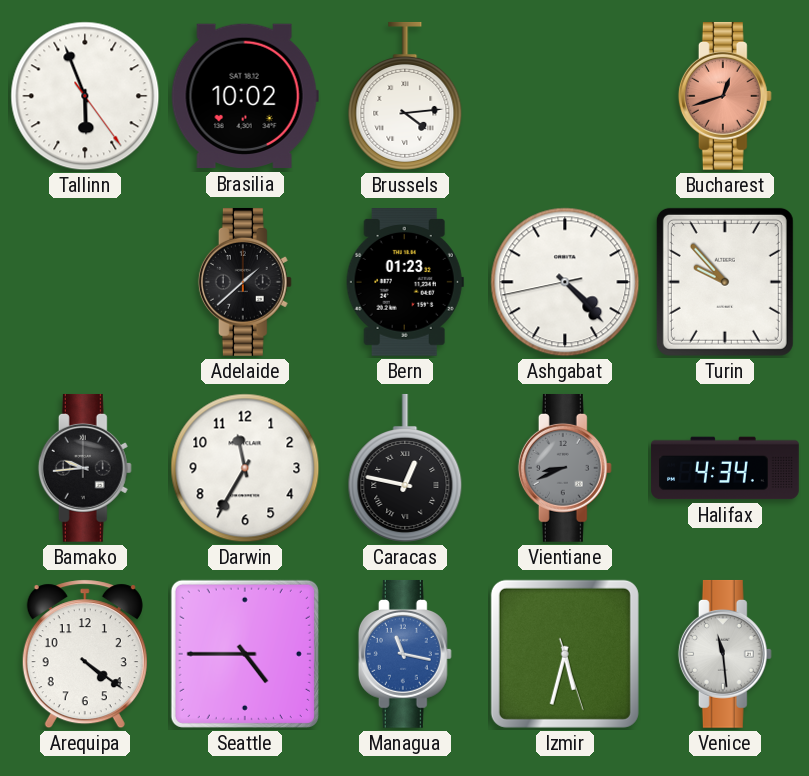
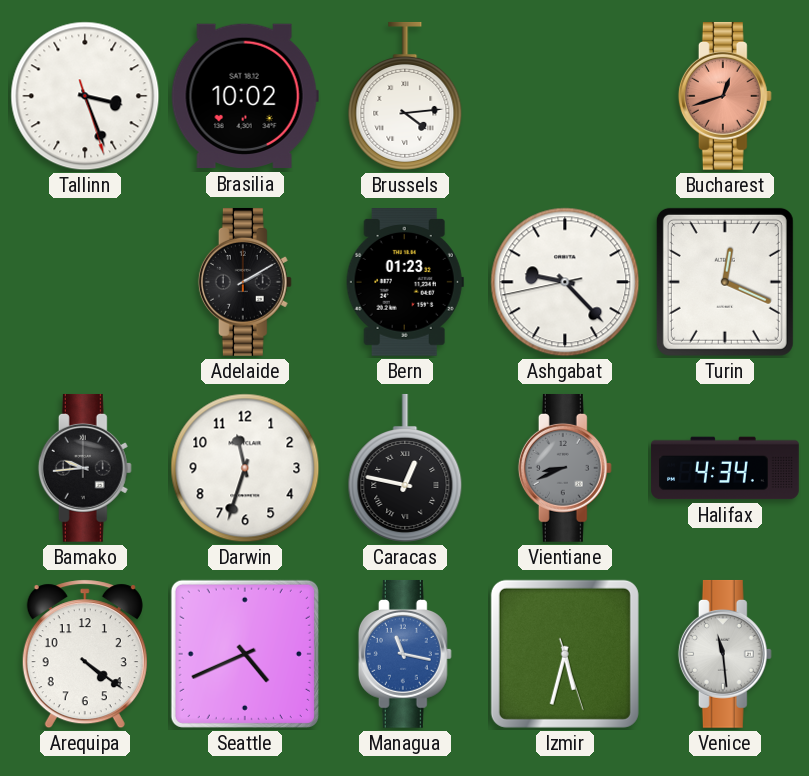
Tallinn: 5:56 -> 3:26 (85, 96)
Adelaide: 1:38 -> 2:10 (245, 282)
Ashgabat: 4:22 -> 9:22 (565, 282)
Turin: 9:53 -> 12:19 (725, 282)
Darwin: 11:35 -> 11:33 (245, 468)
Seattle: 4:45 -> 4:41 (245, 654)
